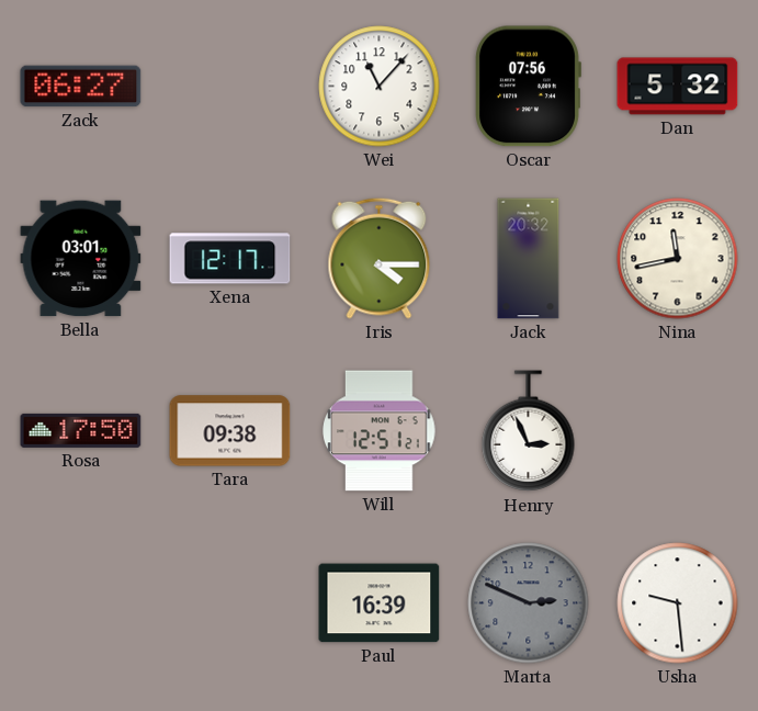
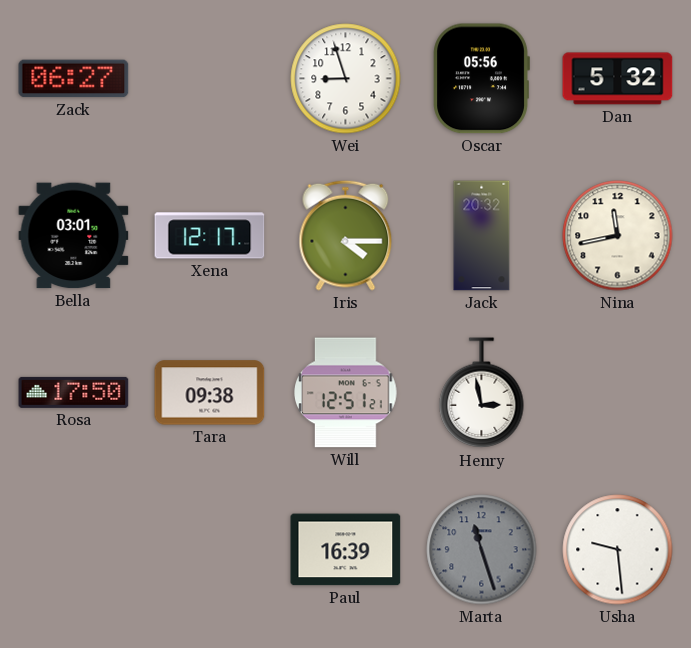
Wei: 11:07 -> 8:57 (346, 79)
Oscar: 07:56 -> 05:56 (481, 79)
Henry: 2:56 -> 2:58 (482, 393)
Marta: 2:49 -> 11:27 (482, 550)
